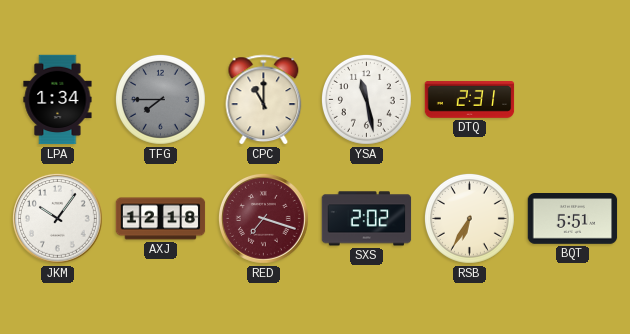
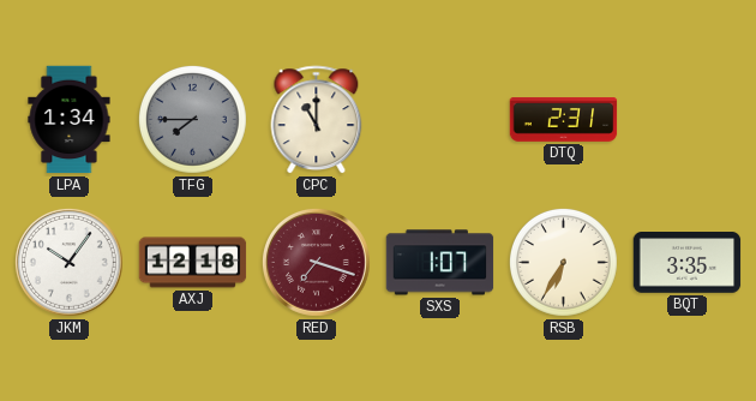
YSA: 11:28 -> none (366, 99)
SXS: 2:02 -> 1:07 (440, 263)
BQT: 5:51 -> 3:35 (688, 263)
